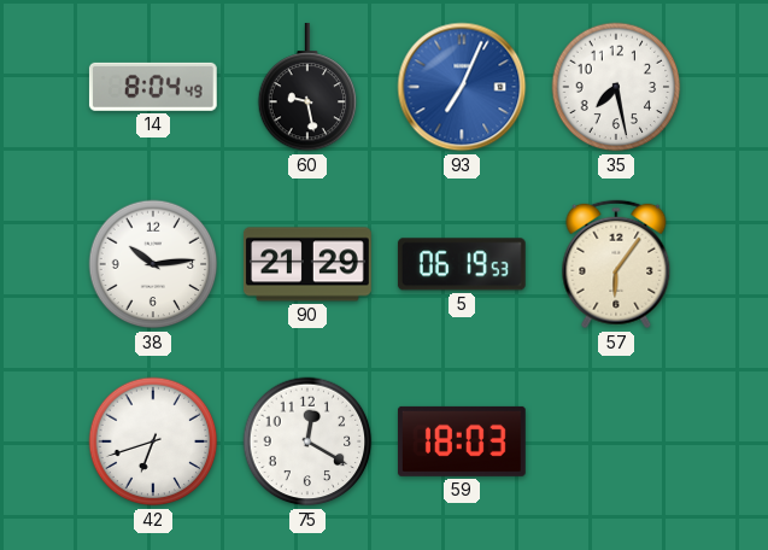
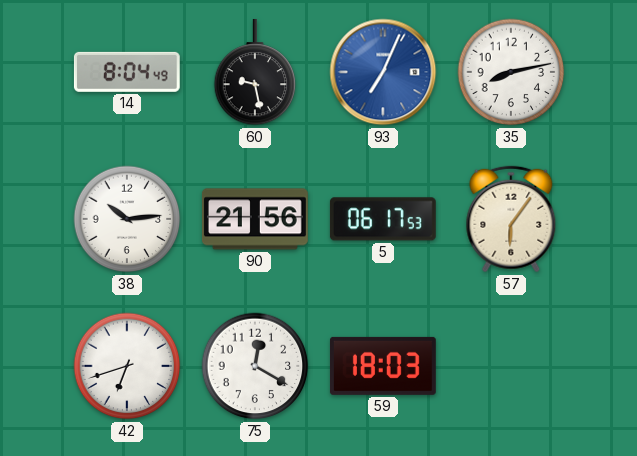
35: 7:28 -> 8:13 (511, 72)
90: 21:29 -> 21:56 (255, 219)
5: 06:19 -> 06:17 (383, 219)
